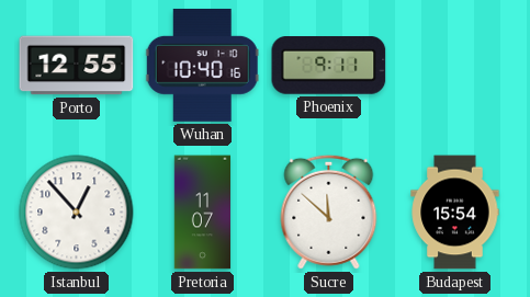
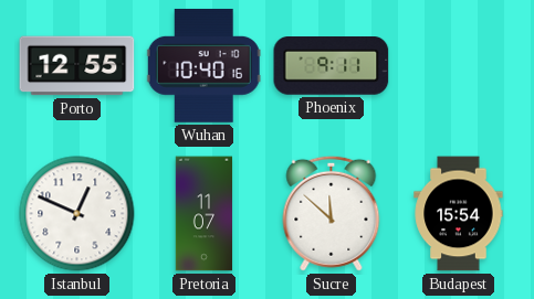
Istanbul: 12:53 -> 12:49 (77, 214)
